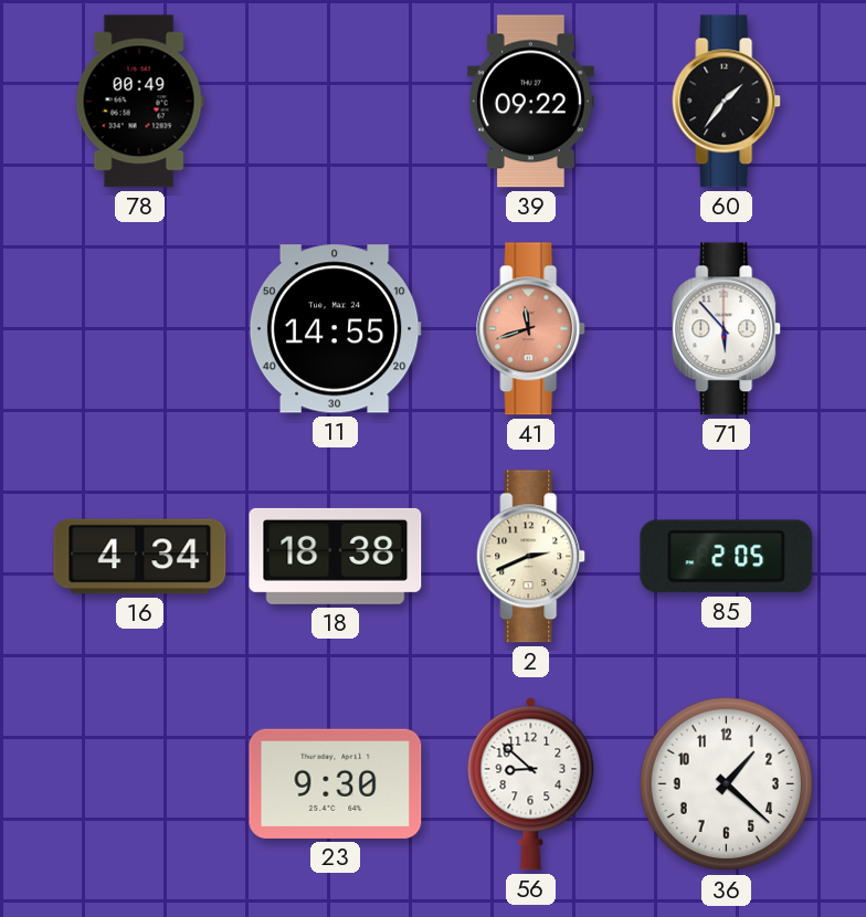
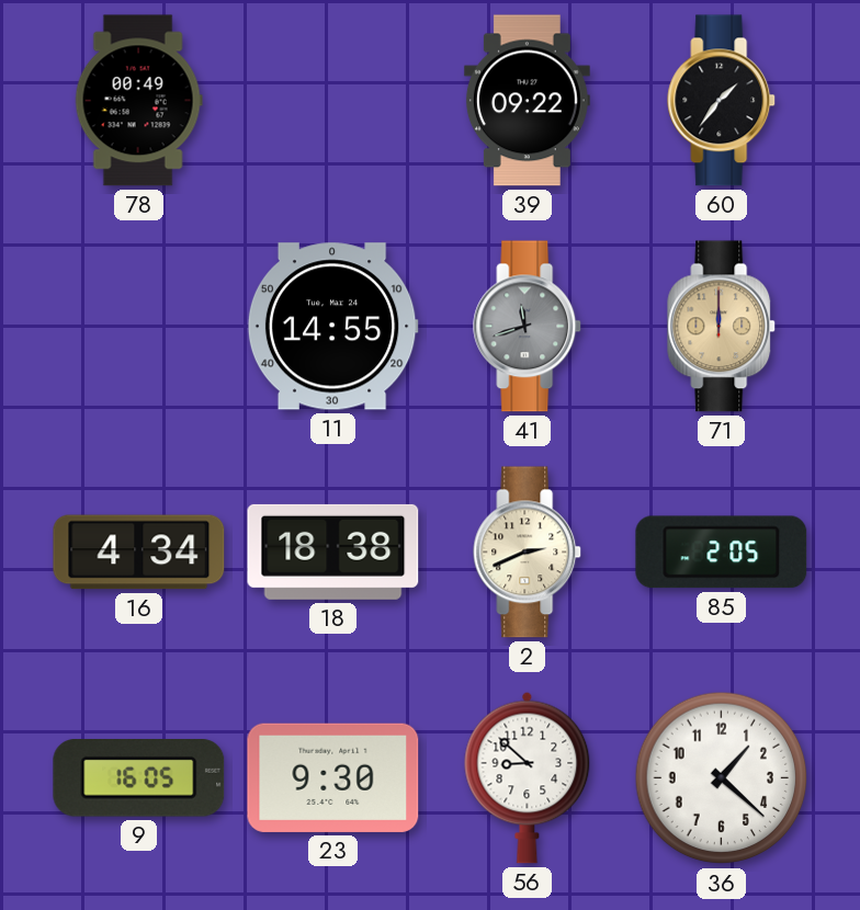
41 dial: salmon -> grey (528, 327)
71: 5:53 -> 12:00 (722, 327)
71 dial: white -> champagne (722, 327)
9: none -> 16:05 (139, 778)
